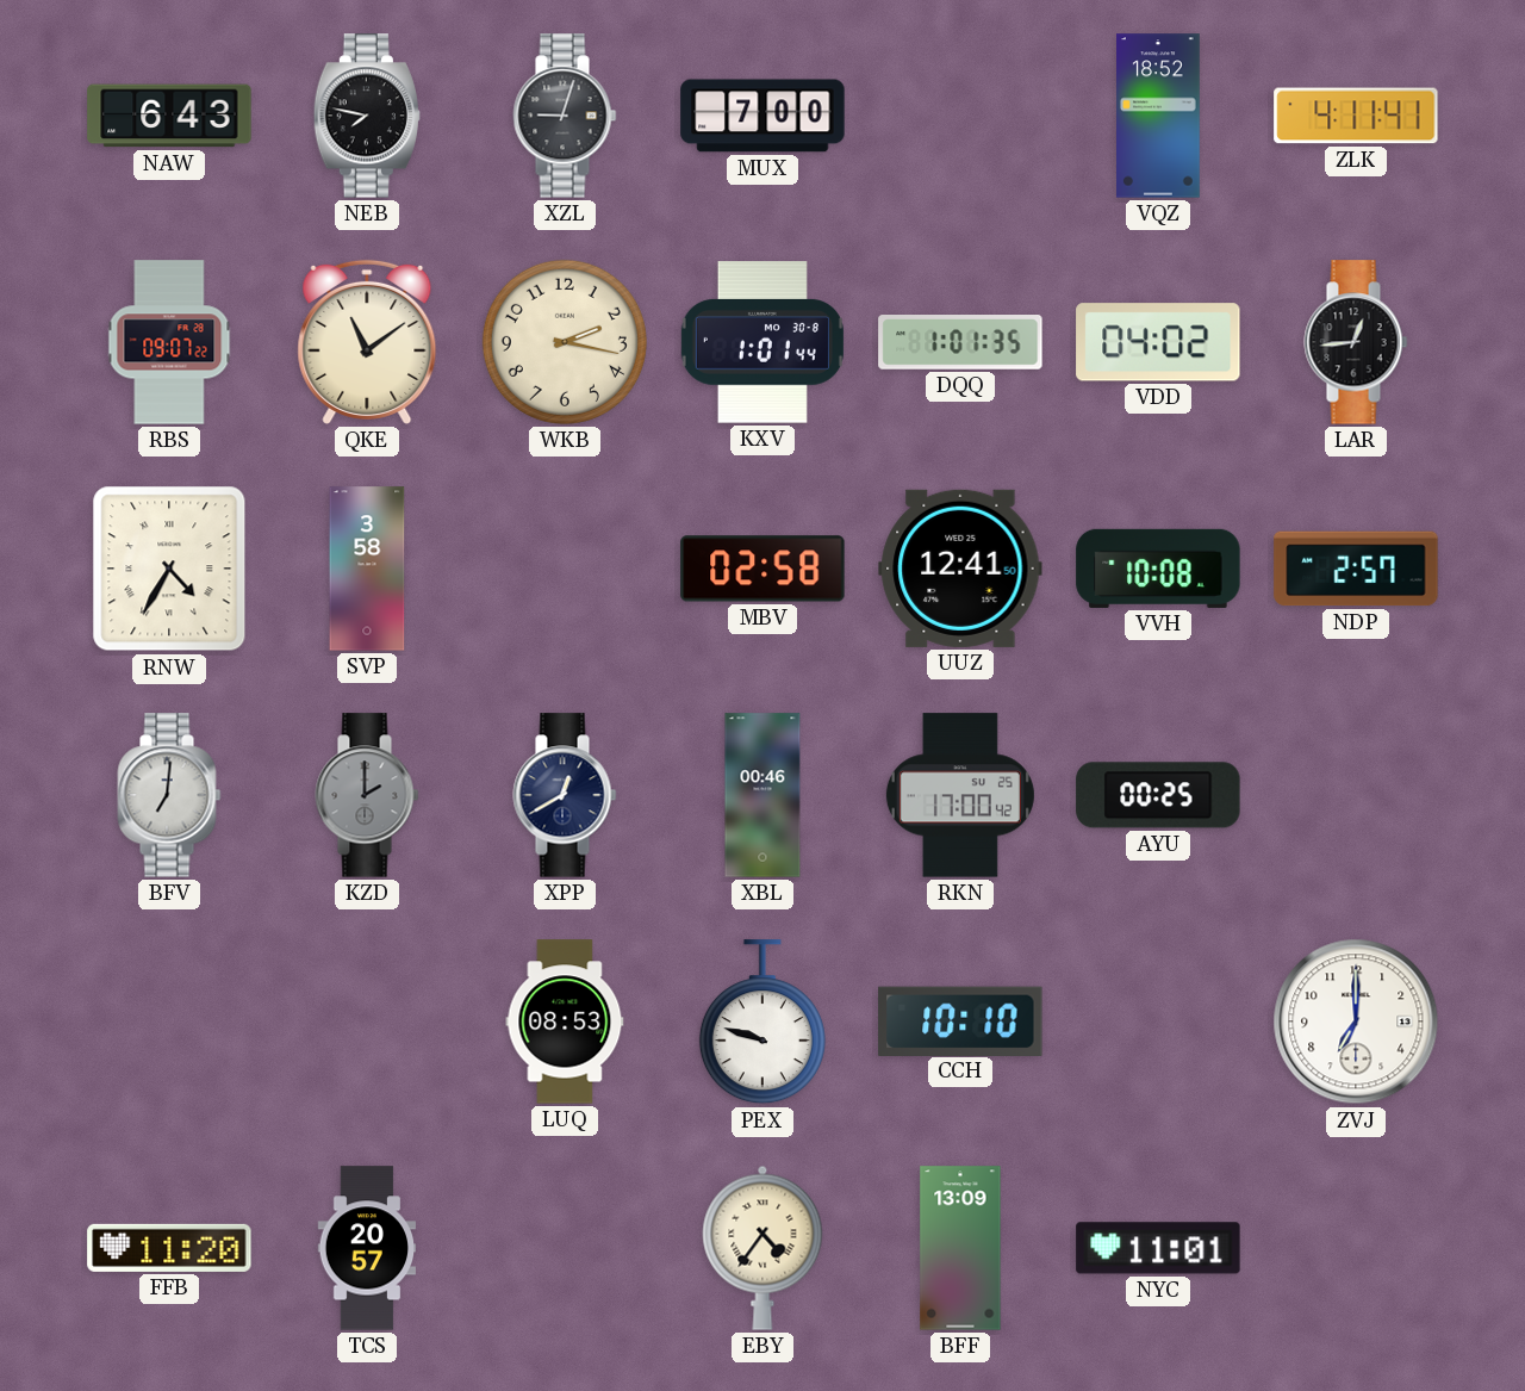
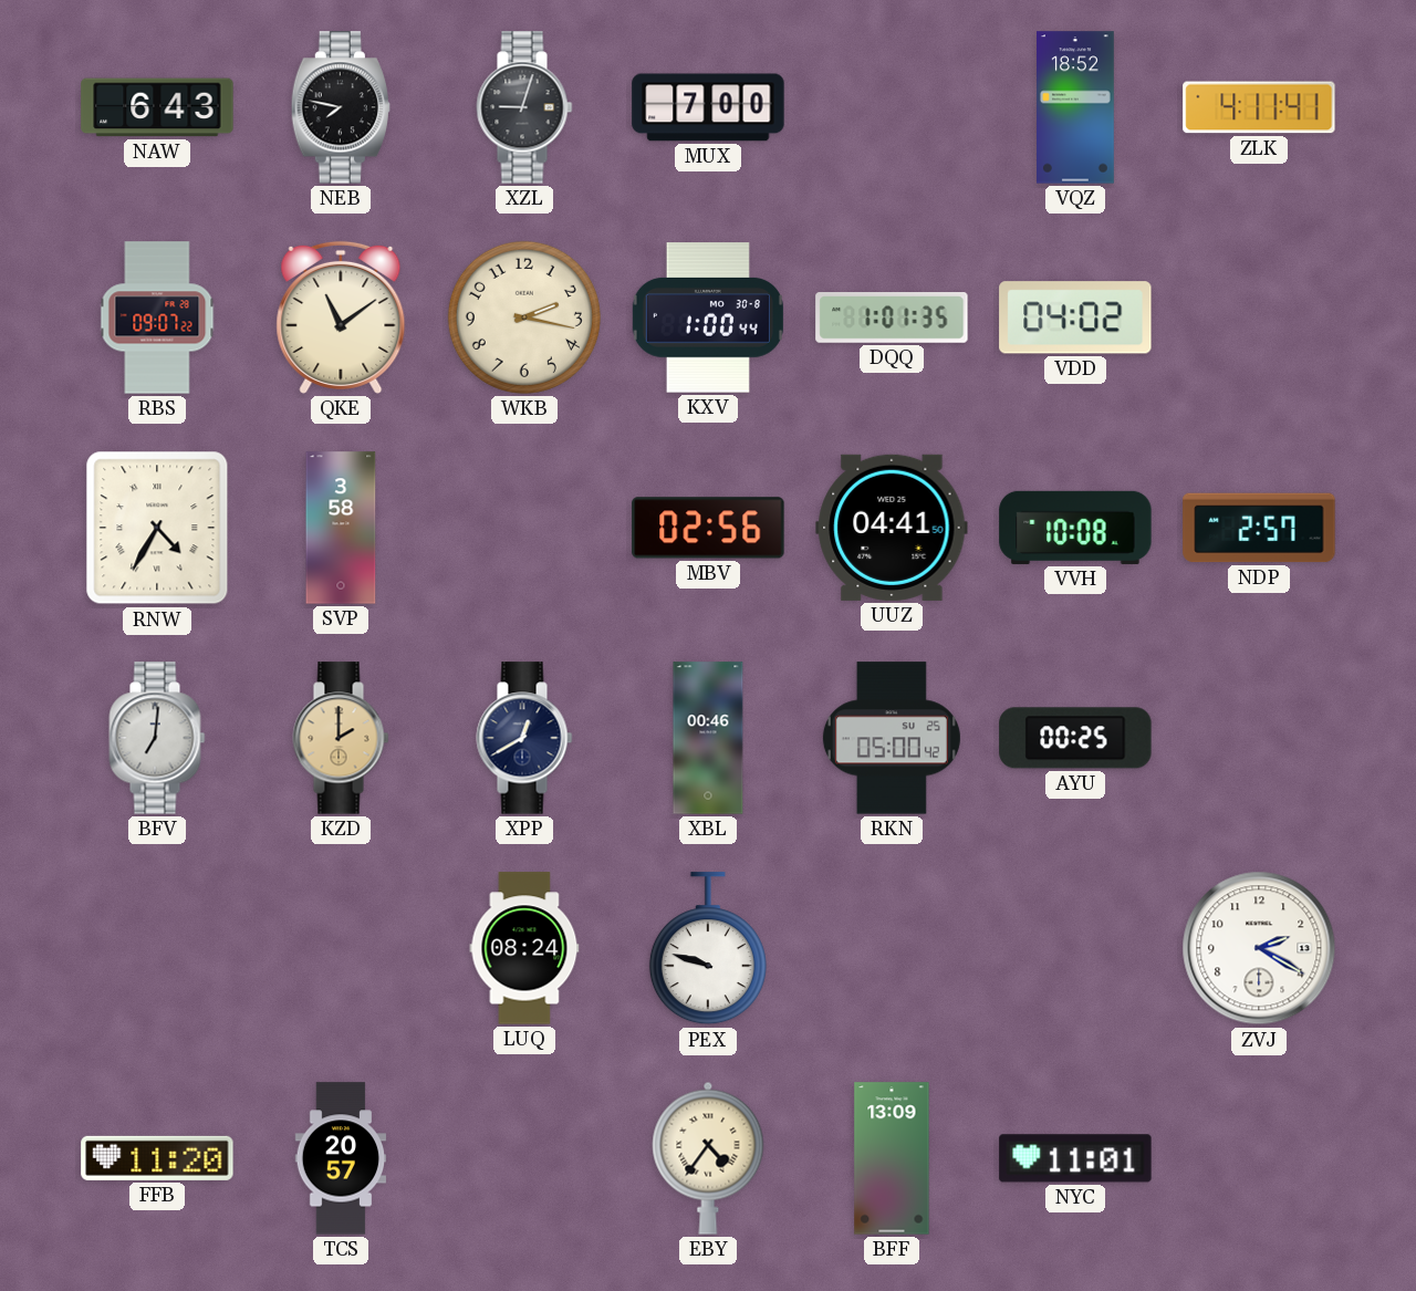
KXV: 1:01 -> 1:00 (708, 317)
LAR: 12:44 -> none (1356, 342)
MBV: 02:58 -> 02:56 (708, 528)
UUZ: 12:41 -> 04:41 (892, 528)
KZD dial: grey -> champagne (341, 738)
RKN: 17:00 -> 05:00 (892, 738)
LUQ: 08:53 -> 08:24 (524, 948)
CCH: 10:10 -> none (960, 1020)
ZVJ: 7:00 -> 2:20 (1259, 948)
